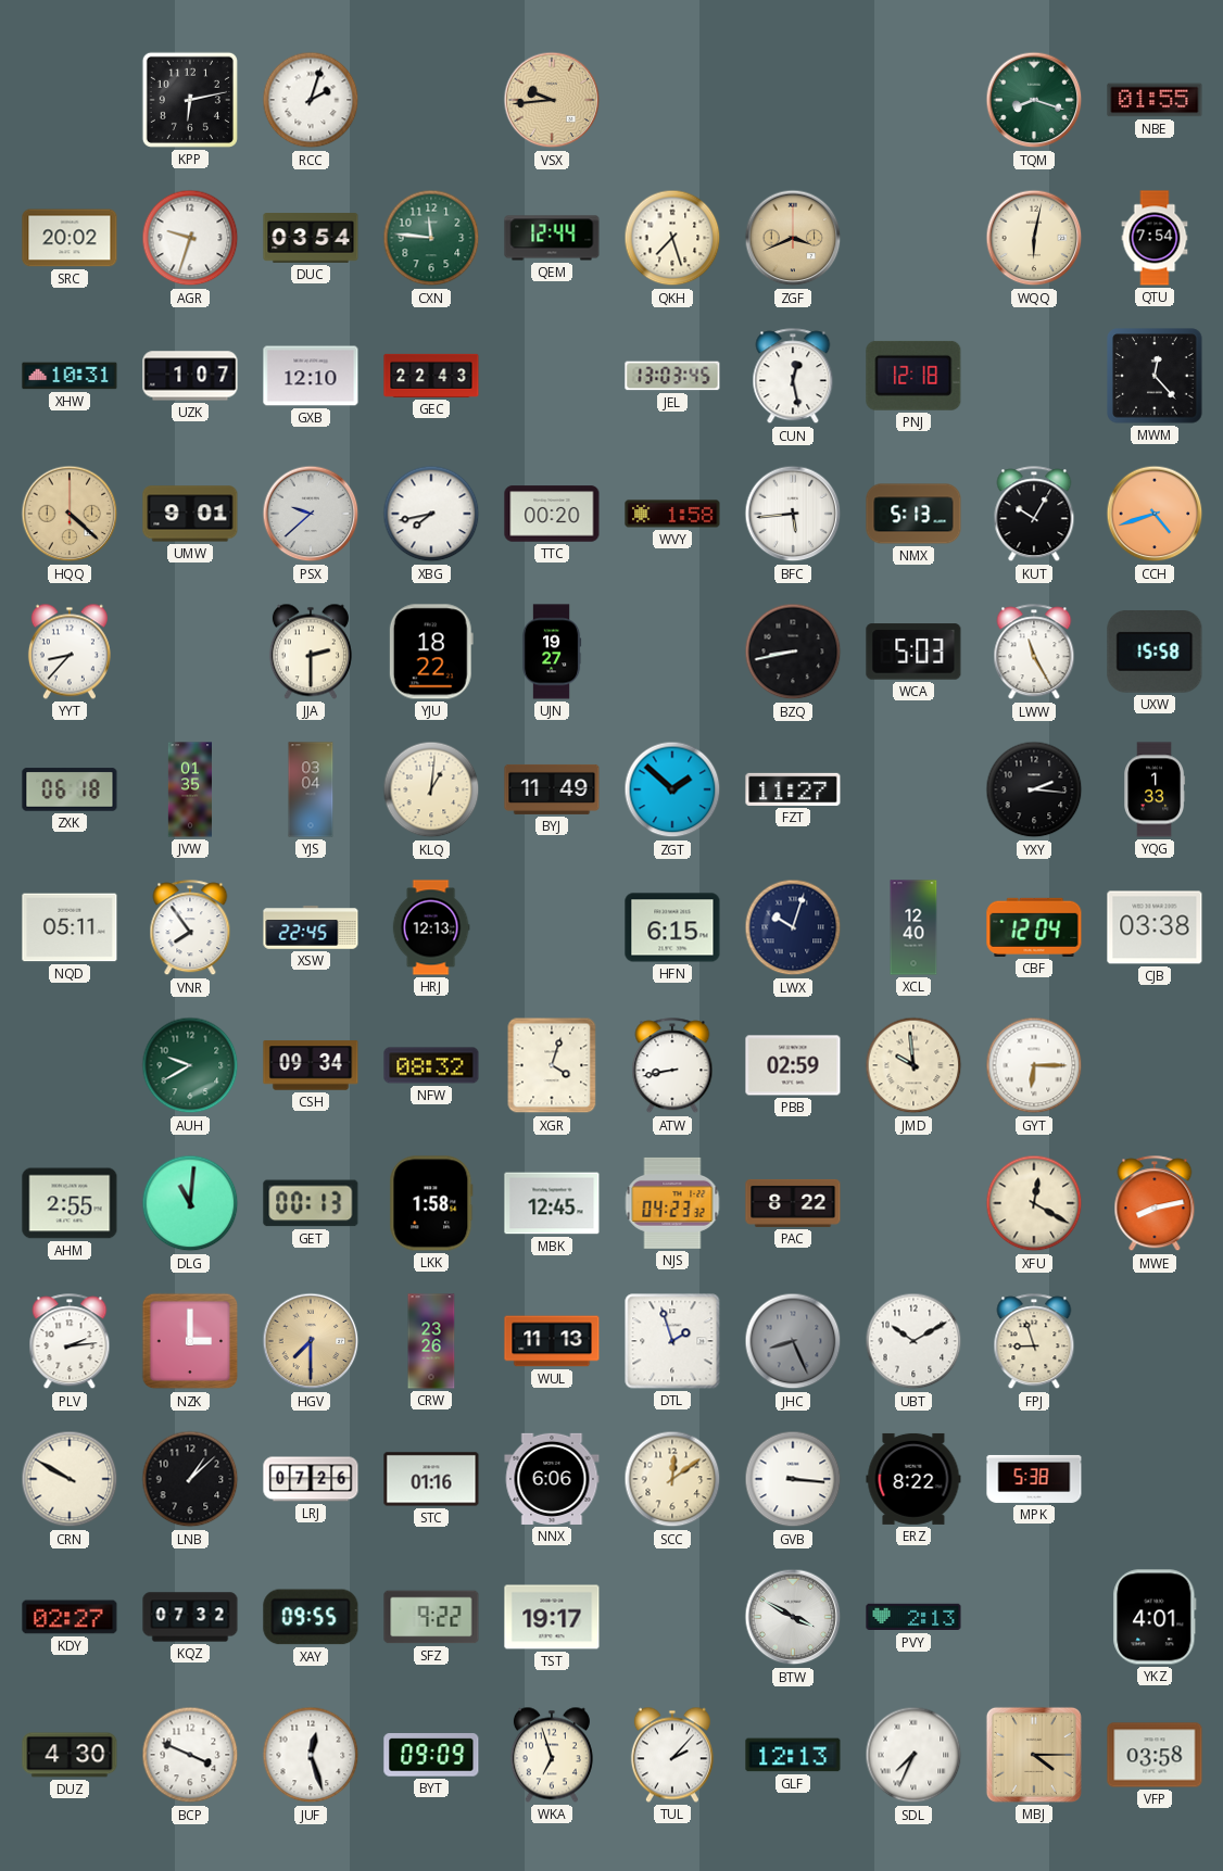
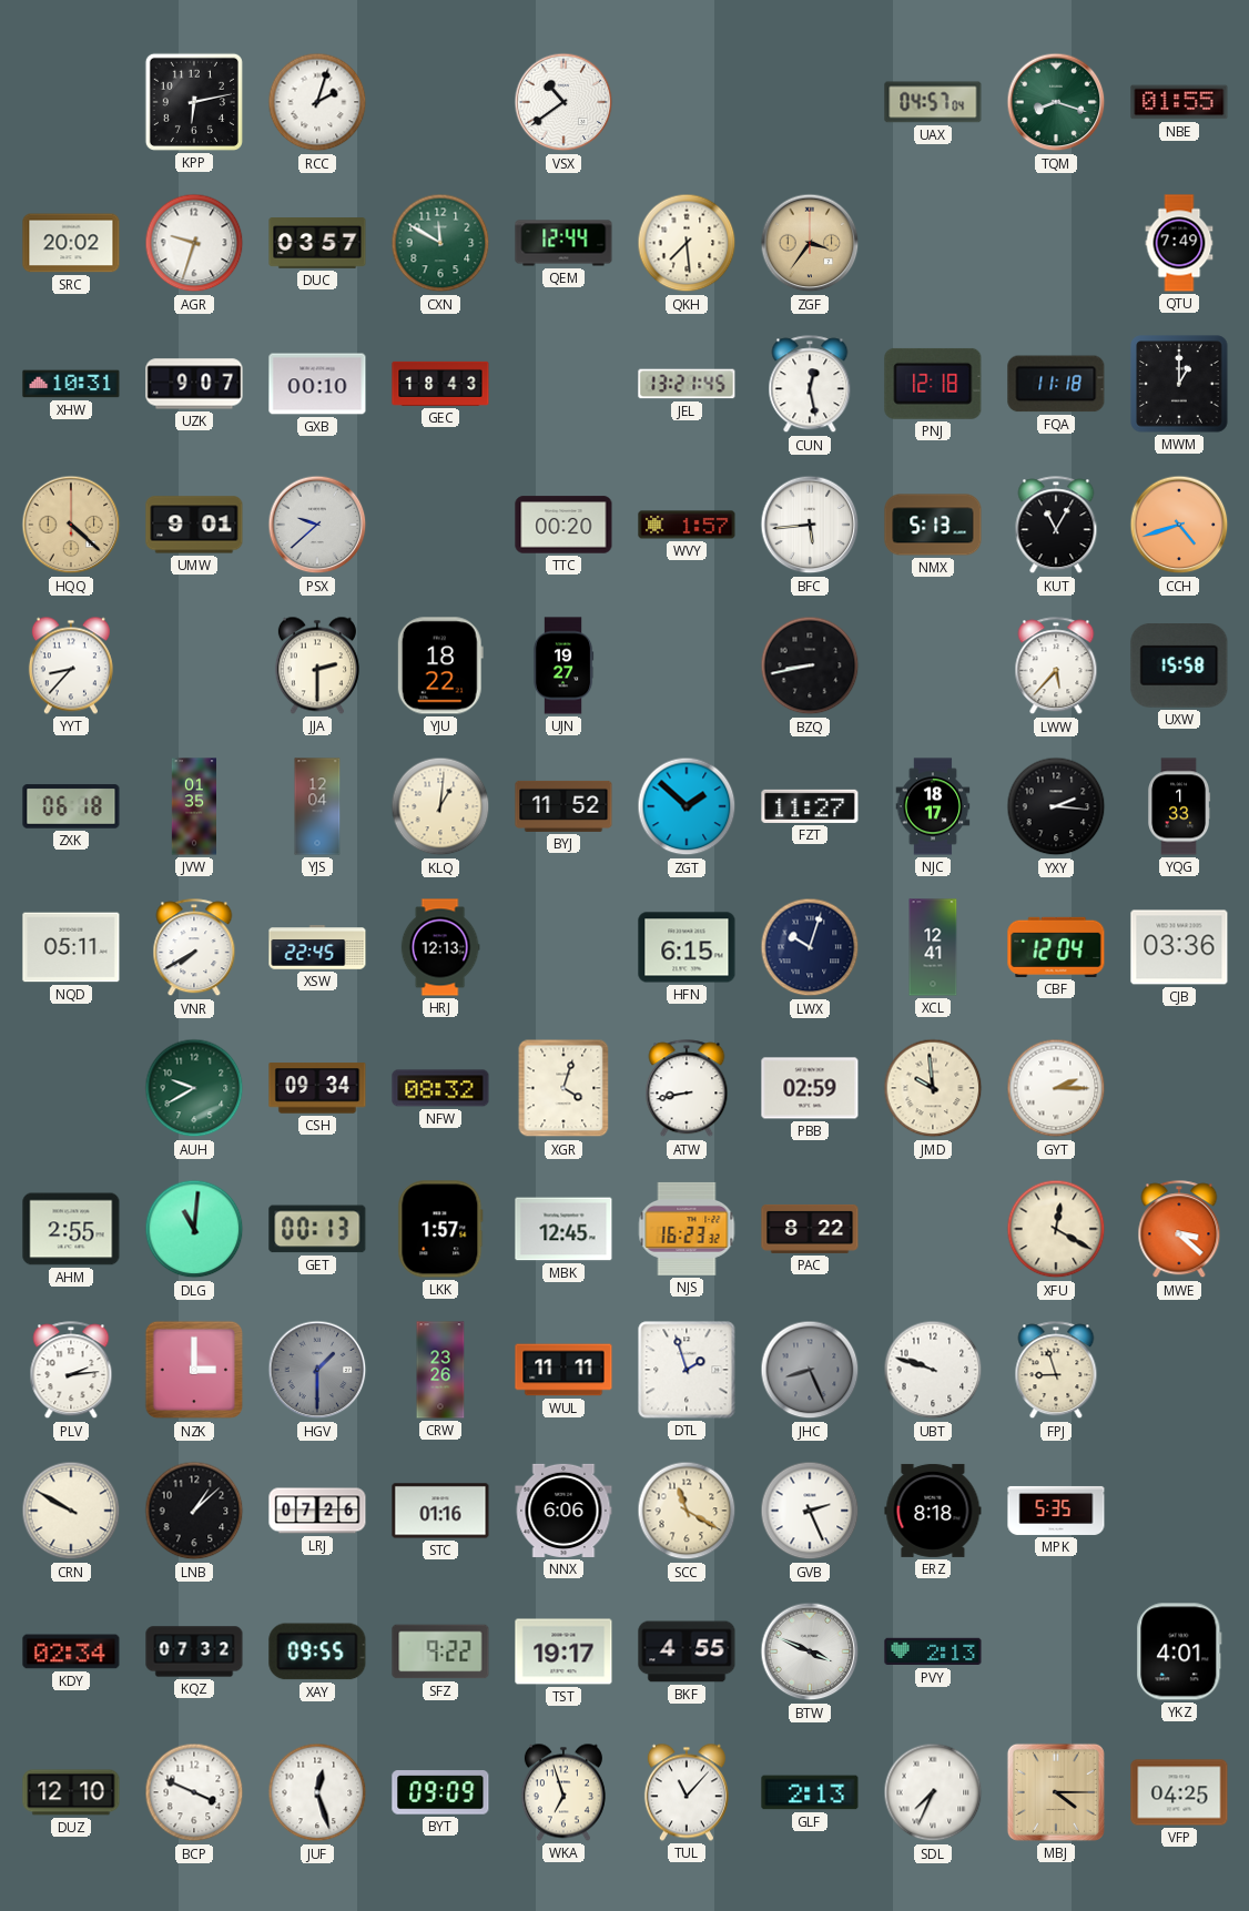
VSX: 9:44 -> 10:39 (563, 102)
VSX dial: champagne -> white (563, 102)
UAX: none -> 04:57 (933, 102)
DUC: 03:54 -> 03:57 (317, 243)
CXN: 11:46 -> 11:50 (440, 243)
QKH: 7:27 -> 7:29 (687, 243)
ZGF: 3:41 -> 3:36 (810, 243)
WQQ: 6:02 -> none (1034, 238)
QTU: 7:54 -> 7:49 (1179, 243)
UZK: 1:07 -> 9:07 (194, 384)
GXB: 12:10 -> 00:10 (317, 384)
GEC: 22:43 -> 18:43 (440, 384)
JEL: 13:03 -> 13:21 (687, 384)
FQA: none -> 11:18 (1056, 384)
MWM: 12:23 -> 1:00 (1179, 384)
XBG: 7:43 -> none (431, 514)
WVY: 1:58 -> 1:57 (687, 525)
KUT: 10:05 -> 11:05 (1056, 526)
WCA: 5:03 -> none (913, 652)
LWW: 11:25 -> 5:37 (1056, 667)
YJS: 03:04 -> 12:04 (317, 806)
BYJ: 11:49 -> 11:52 (563, 806)
NJC: none -> 18:17 (933, 806)
VNR: 7:54 -> 7:40 (194, 948)
XCL: 12:40 -> 12:41 (933, 947)
CJB: 03:38 -> 03:36 (1179, 947)
GYT: 6:15 -> 2:15 (1056, 1088)
LKK: 1:58 -> 1:57 (440, 1229)
NJS: 04:23 -> 16:23 (687, 1229)
MWE: 8:13 -> 3:22 (1179, 1230)
HGV: 7:30 -> 1:30 (317, 1370)
HGV dial: champagne -> grey (317, 1370)
WUL: 11:13 -> 11:11 (563, 1370)
UBT: 10:10 -> 9:48 (933, 1370)
SCC: 12:09 -> 11:20 (687, 1511)
GVB: 3:16 -> 2:26 (810, 1511)
ERZ: 8:22 -> 8:18 (933, 1511)
MPK: 5:38 -> 5:35 (1056, 1511)
KDY: 02:27 -> 02:34 (71, 1651)
BKF: none -> 4:55 (687, 1651)
BTW: 3:50 -> 3:49 (810, 1651)
DUZ: 4:30 -> 12:10 (71, 1792)
TUL: 2:07 -> 11:07 (687, 1792)
GLF: 12:13 -> 2:13 (810, 1792)
VFP: 03:58 -> 04:25 (1179, 1792)
